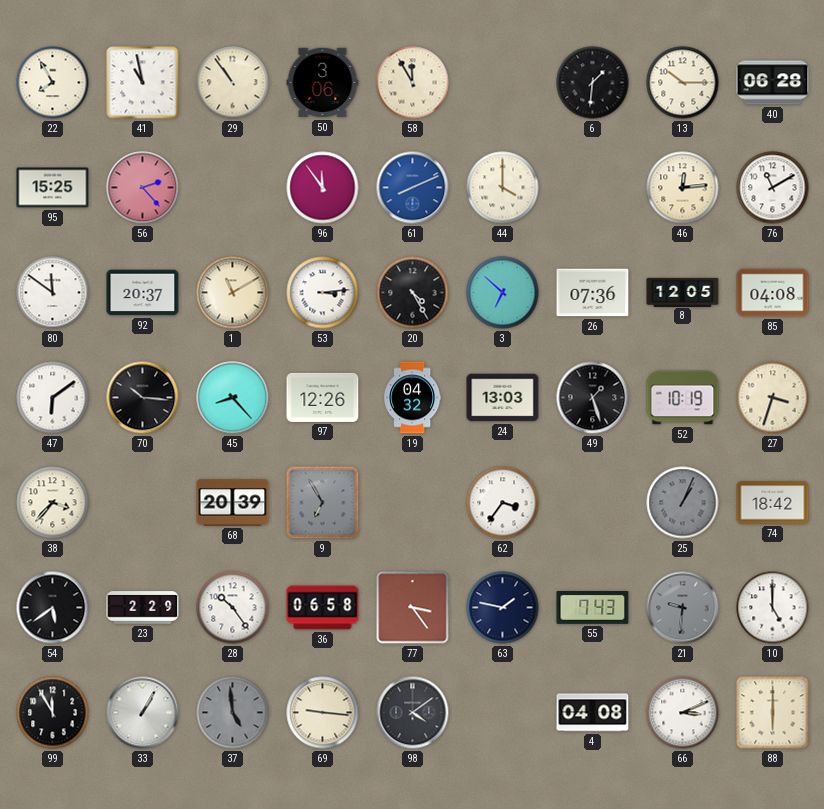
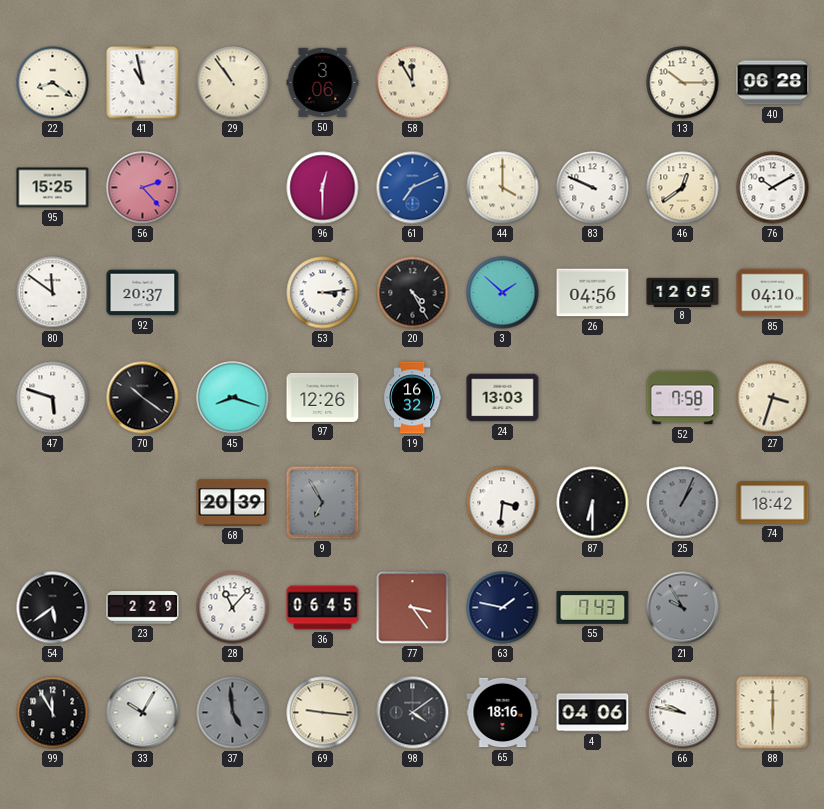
22: 7:55 -> 8:21 (53, 83)
6: 1:31 -> none (593, 83)
96: 11:54 -> 12:30 (323, 188)
61: 8:11 -> 7:11 (413, 188)
83: none -> 9:49 (593, 188)
46: 12:14 -> 12:39 (683, 188)
76: 11:10 -> 10:10 (773, 188)
1: 11:10 -> none (233, 293)
3: 6:52 -> 1:52 (503, 293)
26: 07:36 -> 04:56 (593, 293)
85: 04:08 -> 04:10 (773, 293)
47: 6:09 -> 5:48 (53, 398)
70: 10:16 -> 10:21 (143, 398)
45: 8:23 -> 8:18 (233, 398)
19: 04:32 -> 16:32 (413, 398)
49: 1:27 -> none (593, 398)
52: 10:19 -> 7:58 (683, 398)
38: 3:37 -> none (53, 503)
62: 3:36 -> 3:31 (503, 503)
87: none -> 6:30 (593, 503)
28: 10:24 -> 11:07 (233, 608)
36: 06:58 -> 06:45 (323, 608)
21: 9:31 -> 9:55 (683, 608)
10: 5:00 -> none (773, 608)
33: 1:05 -> 10:05 (143, 713)
65: none -> 18:16 (503, 713)
4: 04:08 -> 04:06 (593, 713)
66: 3:11 -> 9:47 (683, 713)
